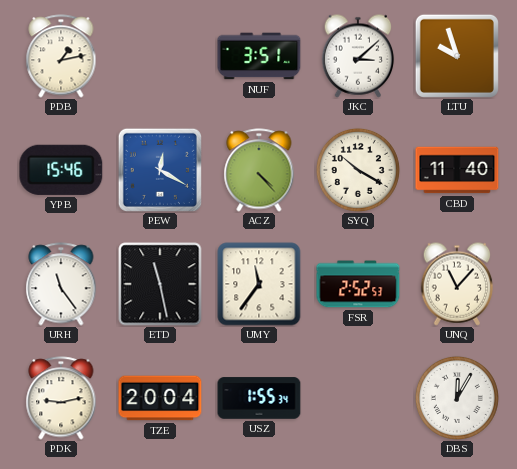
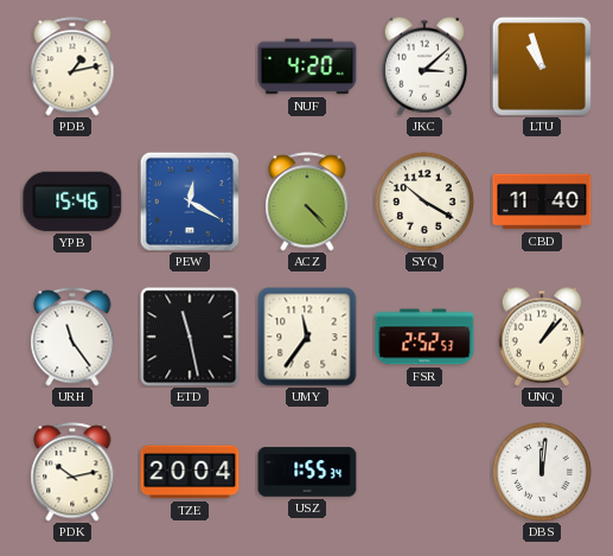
NUF: 3:51 -> 4:20 (307, 66)
LTU: 9:57 -> 10:57 (542, 66)
UNQ: 11:07 -> 1:07 (542, 337)
PDK: 9:13 -> 10:13 (72, 472)
DBS: 12:05 -> 12:01 (542, 472)
